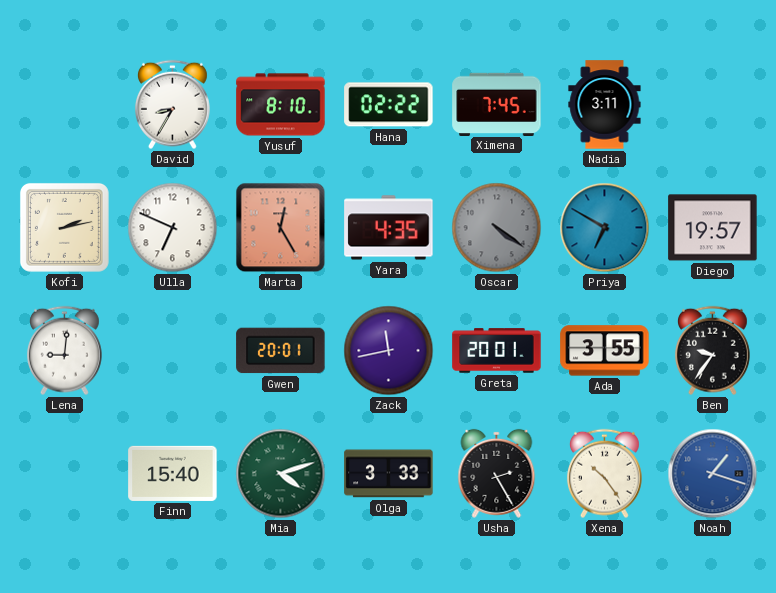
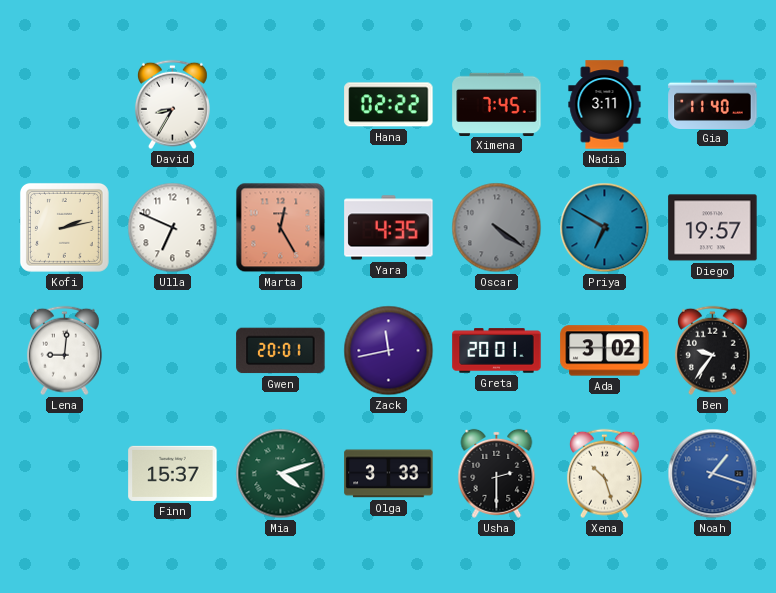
Yusuf: 8:10 -> none (281, 105)
Gia: none -> 11:40 (713, 104)
Ada: 3:55 -> 3:02 (605, 351)
Finn: 15:40 -> 15:37 (173, 473)
Usha: 2:25 -> 2:30 (497, 473)
Xena: 10:24 -> 10:27 (604, 474)
